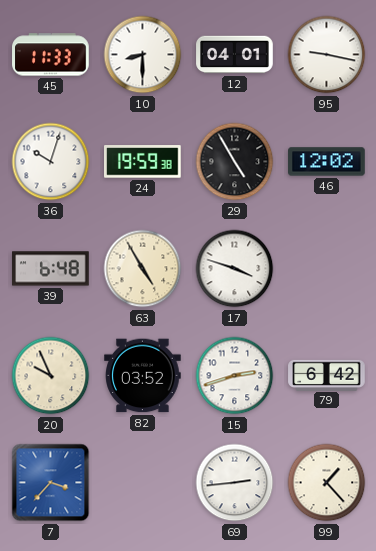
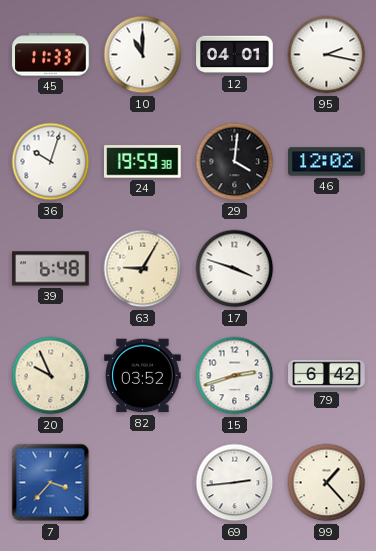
10: 8:30 -> 11:00 (143, 55)
95: 9:17 -> 2:17 (327, 55)
29: 4:55 -> 4:01 (235, 162)
63: 4:55 -> 9:05 (143, 269)
